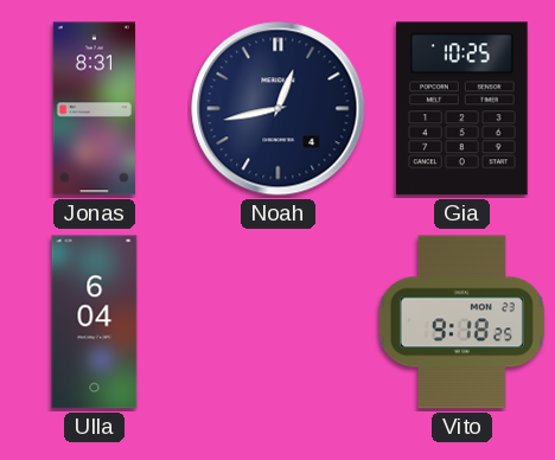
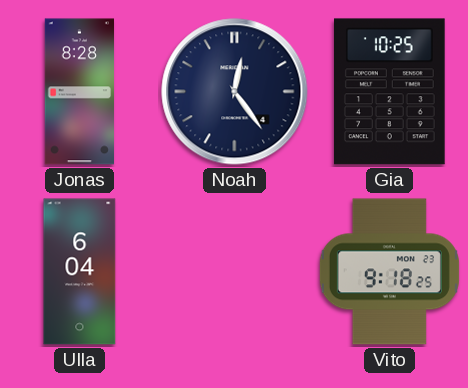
Jonas: 8:31 -> 8:28 (79, 92)
Noah: 12:43 -> 12:24 (235, 92)
